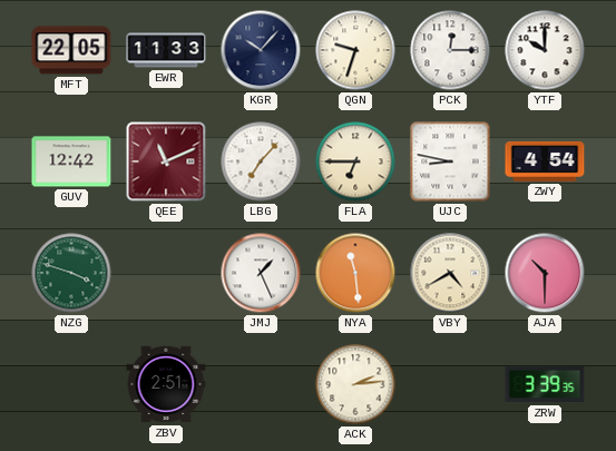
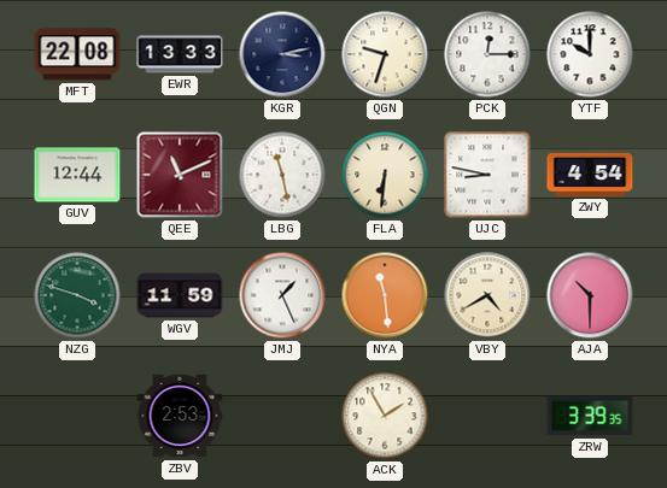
MFT: 22:05 -> 22:08 (77, 54)
EWR: 11:33 -> 13:33 (180, 54)
KGR: 10:07 -> 3:13 (282, 54)
GUV: 12:42 -> 12:44 (77, 175)
LBG: 7:07 -> 11:28 (282, 175)
FLA: 6:45 -> 6:31 (385, 175)
WGV: none -> 11:59 (180, 295)
ZBV: 2:51 -> 2:53 (180, 416)
ACK: 2:14 -> 1:55 (385, 416)
